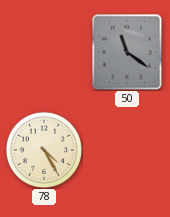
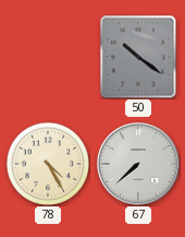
50: 11:21 -> 10:21 (138, 57)
67: none -> 7:38 (138, 164)
